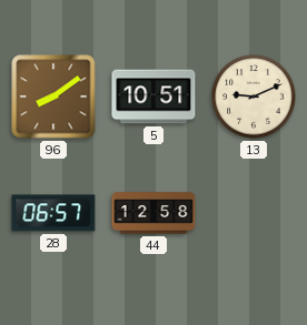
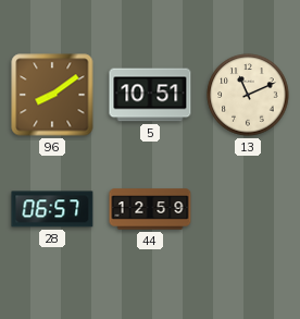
13: 9:11 -> 11:11 (248, 95)
44: 12:58 -> 12:59 (150, 209)
